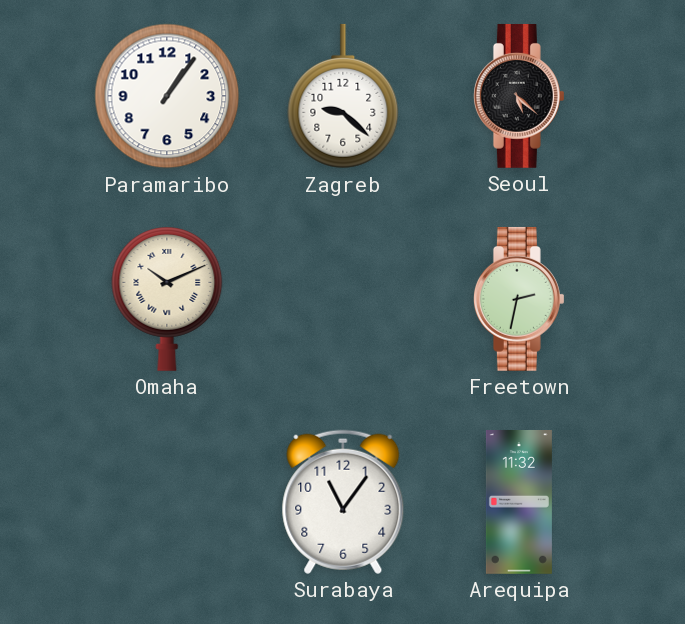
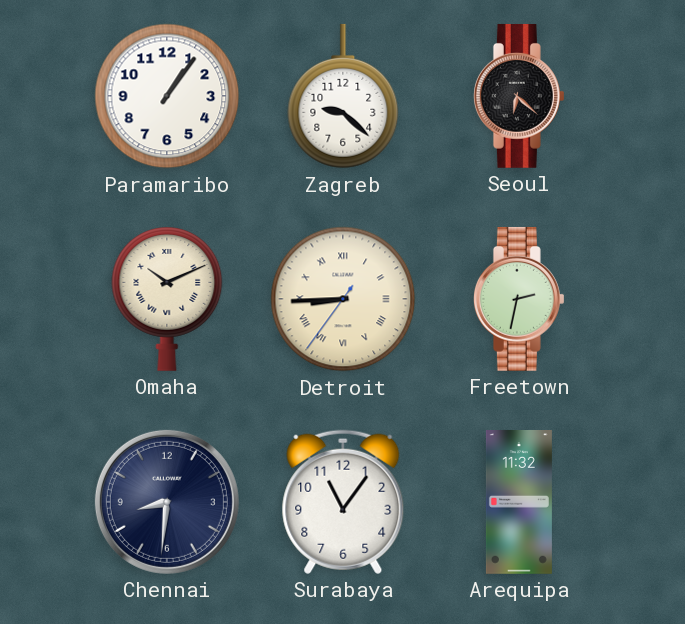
Seoul: 5:22 -> 6:22 (519, 96)
Detroit: none -> 8:44 (343, 299)
Chennai: none -> 8:31 (167, 502)
